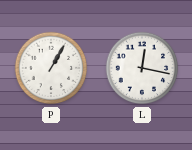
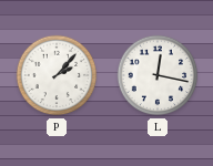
P: 1:05 -> 2:07 (57, 75)
